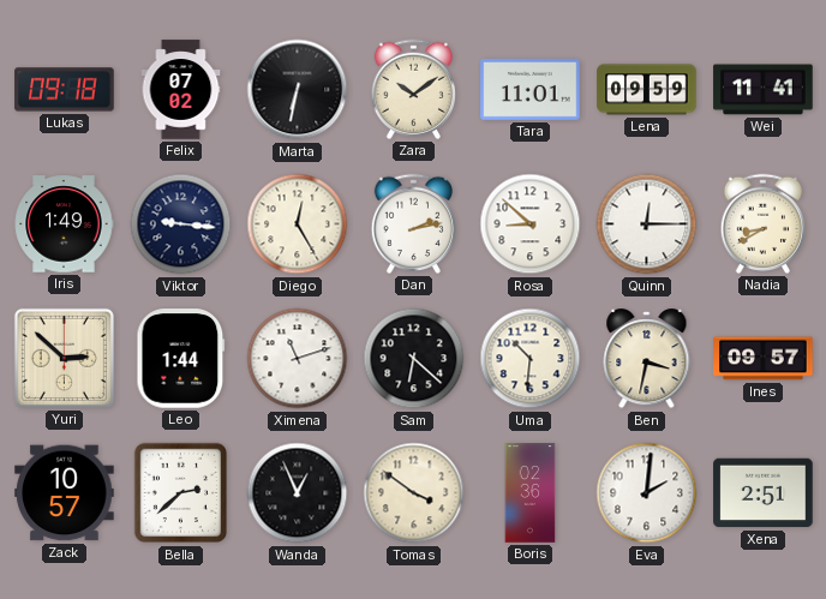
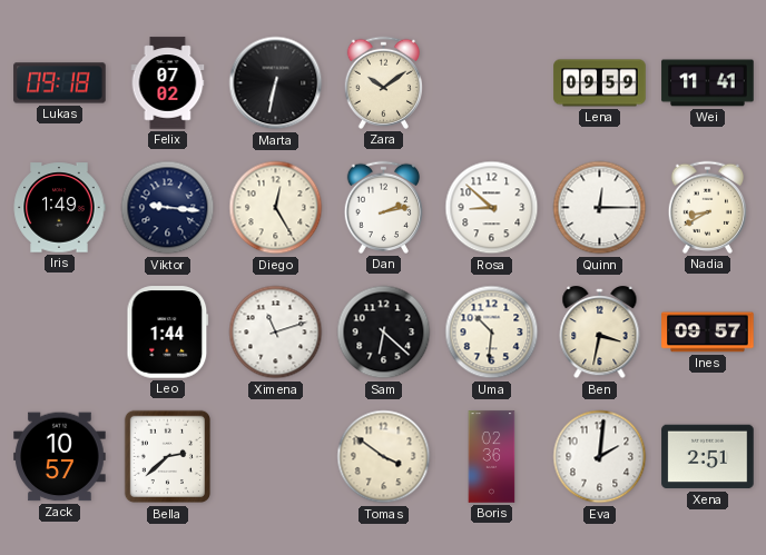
Tara: 11:01 -> none (531, 90)
Yuri: 2:52 -> none (64, 358)
Wanda: 12:56 -> none (298, 493)
